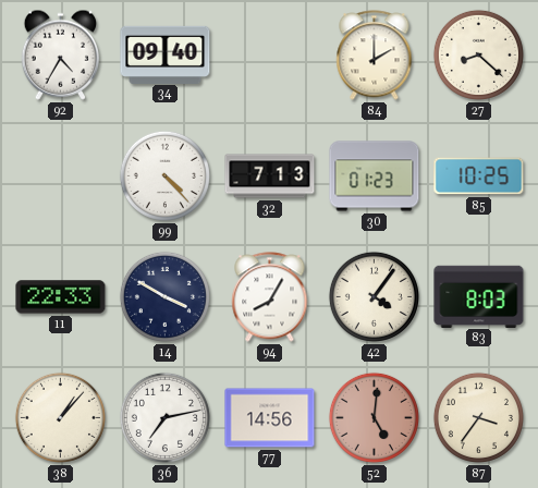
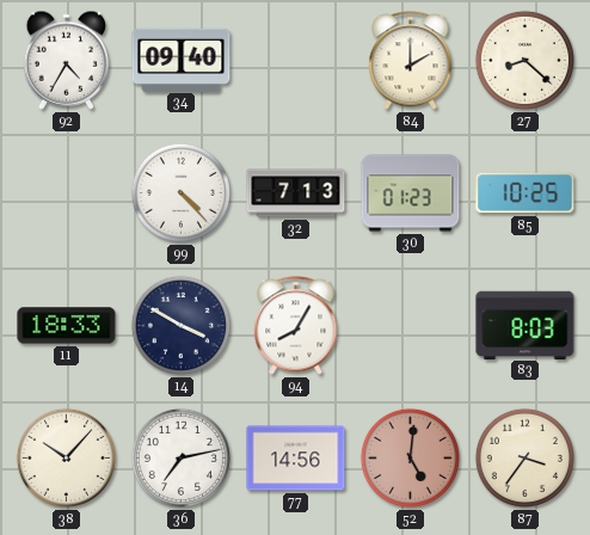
11: 22:33 -> 18:33 (67, 326)
42: 4:06 -> none (374, 296)
38: 1:07 -> 10:07 (66, 457)
